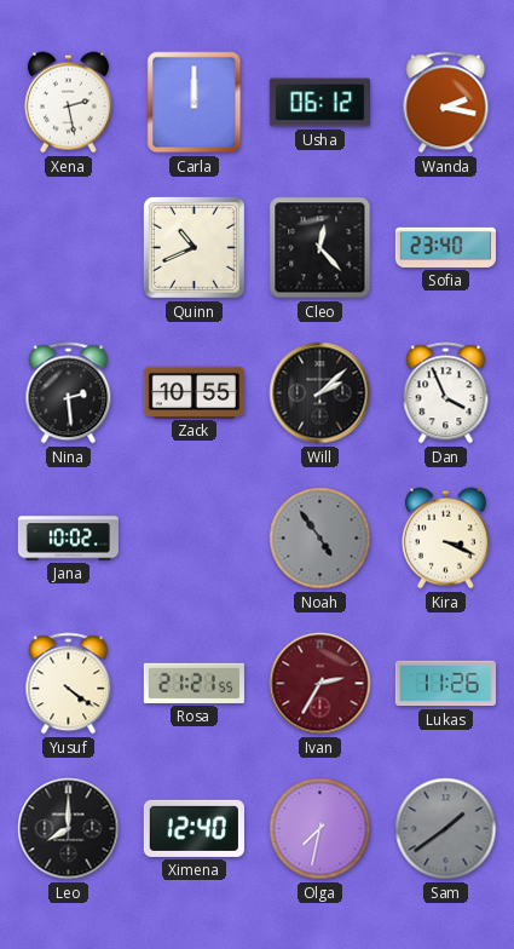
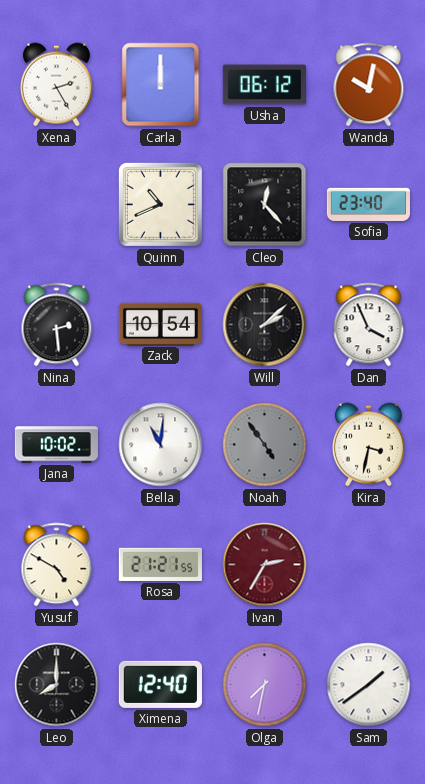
Xena: 2:28 -> 2:25 (56, 85)
Wanda: 2:17 -> 10:02 (369, 85)
Zack: 10:55 -> 10:54 (160, 324)
Bella: none -> 11:01 (161, 445)
Kira: 3:19 -> 3:32 (368, 445)
Yusuf: 4:21 -> 4:50 (57, 565)
Lukas: 11:26 -> none (445, 684)
Sam dial: grey -> white (369, 685)
